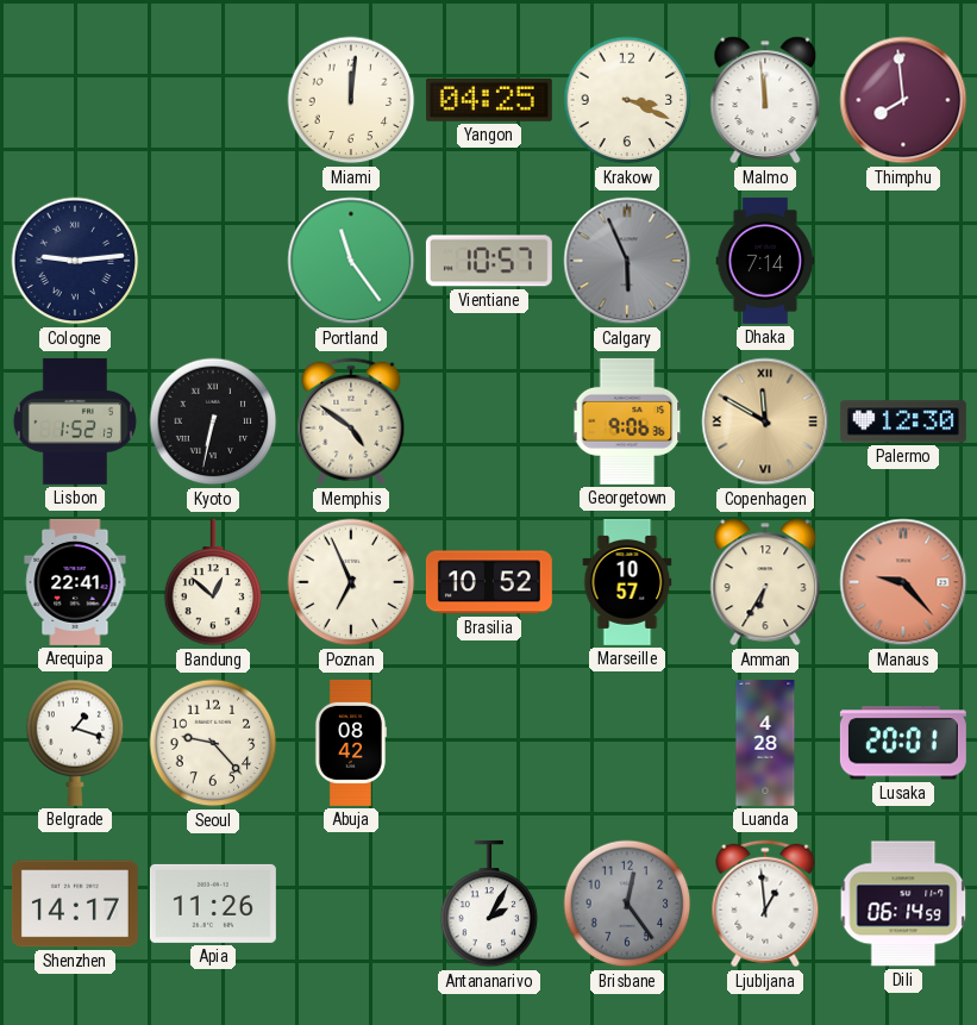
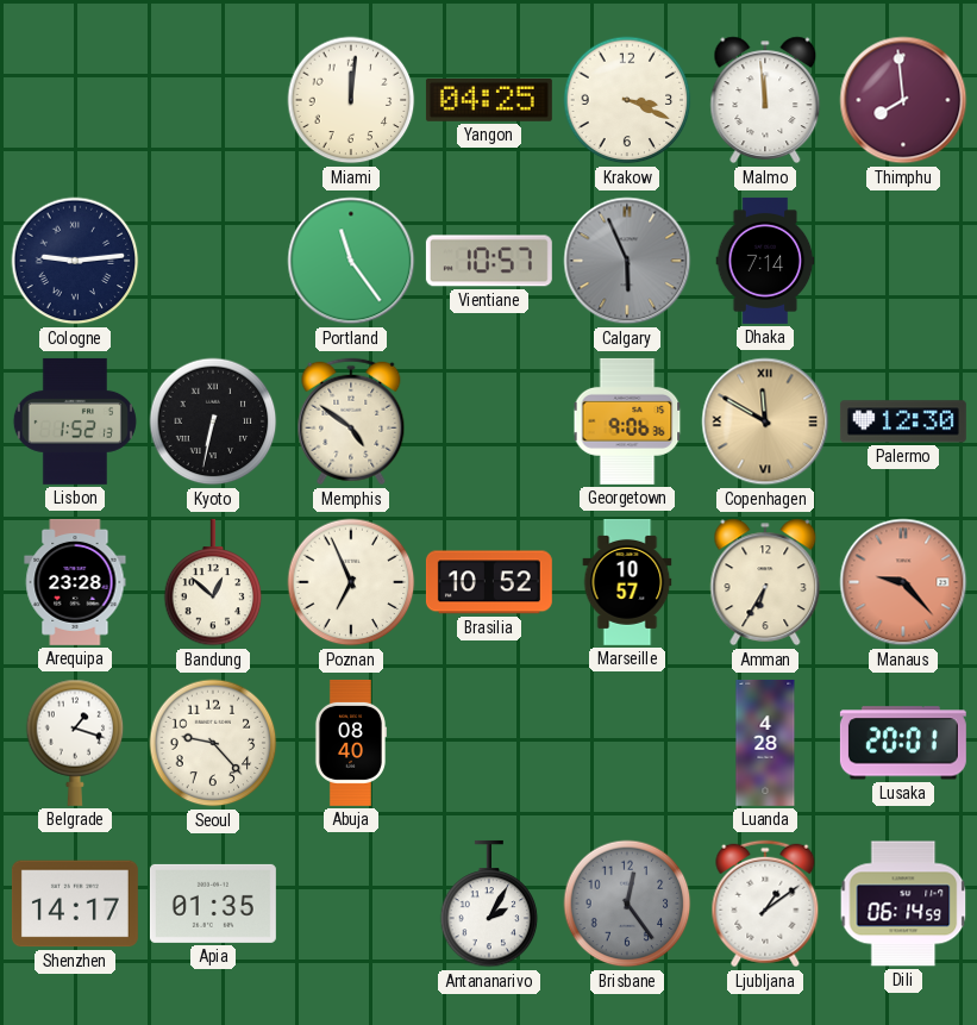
Arequipa: 22:41 -> 23:28 (75, 582)
Abuja: 08:42 -> 08:40 (350, 743)
Apia: 11:26 -> 01:35 (213, 904)
Ljubljana: 12:59 -> 1:09 (765, 904)
